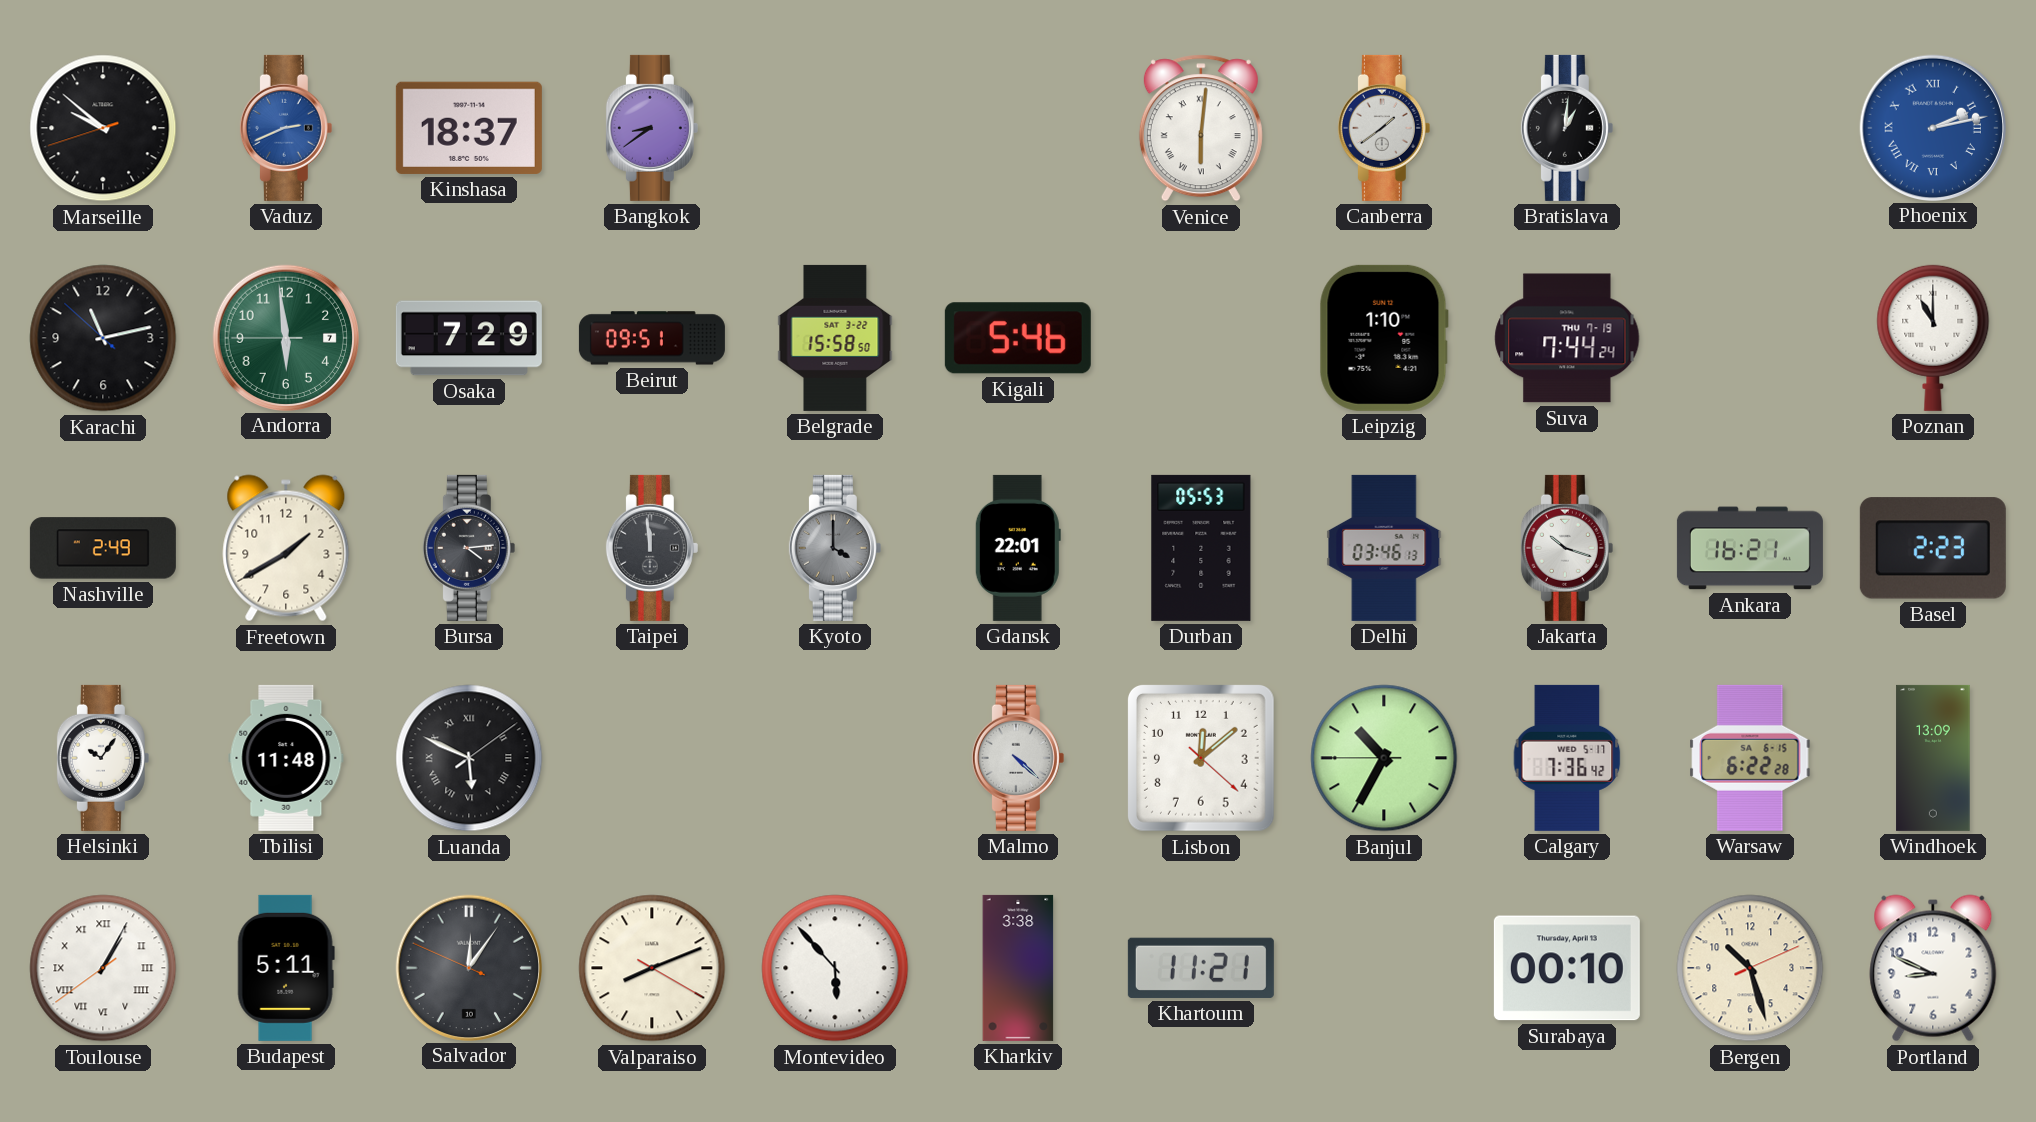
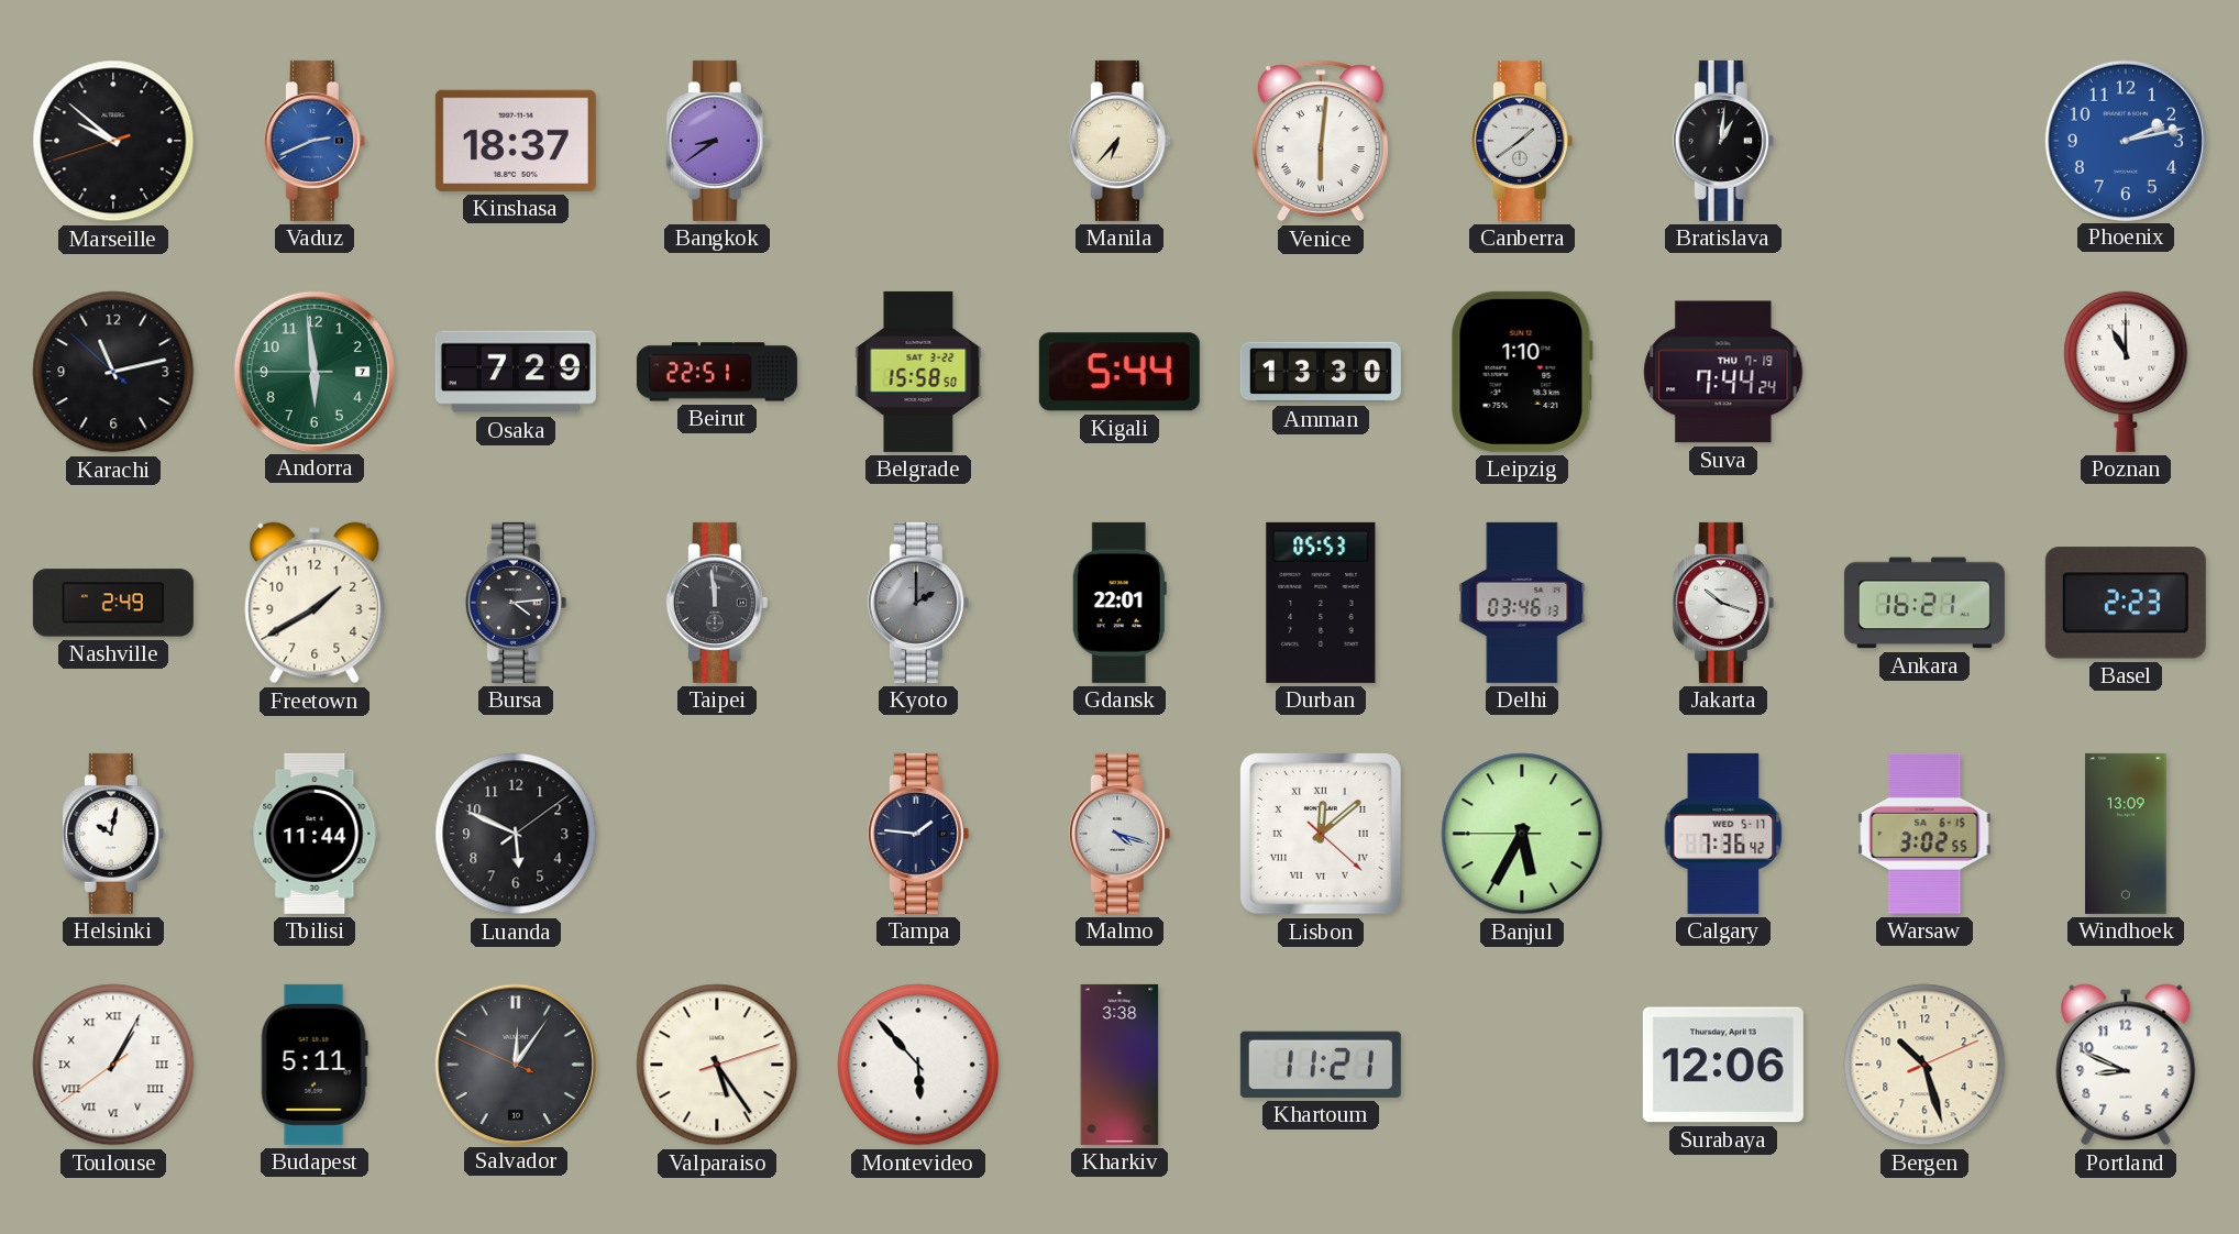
Manila: none -> 6:37 (1119, 141)
Phoenix numerals: Roman -> Arabic (2125, 140)
Beirut: 09:51 -> 22:51 (717, 372)
Kigali: 5:46 -> 5:44 (1119, 372)
Amman: none -> 13:30 (1321, 372)
Kyoto: 4:00 -> 2:00 (918, 603)
Helsinki: 10:06 -> 10:02 (113, 834)
Tbilisi: 11:48 -> 11:44 (315, 834)
Luanda numerals: Roman -> Arabic (516, 834)
Tampa: none -> 1:46 (918, 834)
Malmo: 4:22 -> 4:18 (1119, 834)
Lisbon numerals: Arabic -> Roman (1321, 834)
Banjul: 10:34 -> 5:34 (1522, 834)
Warsaw: 6:22 -> 3:02 (1924, 834)
Valparaiso: 8:11 -> 5:24 (717, 1065)
Surabaya: 00:10 -> 12:06 (1723, 1065)
